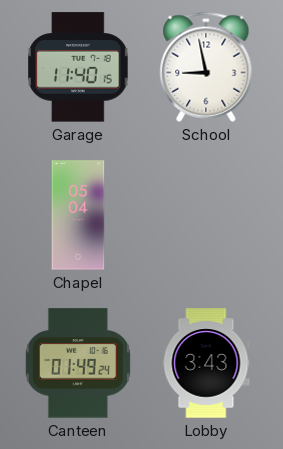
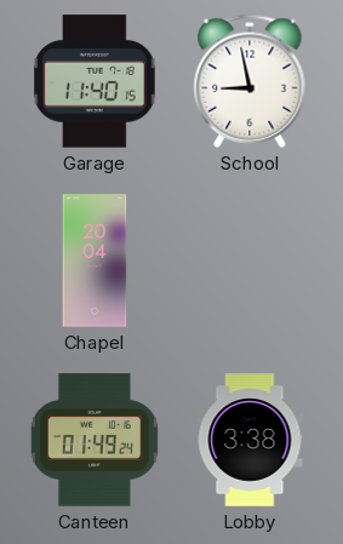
Chapel: 05:04 -> 20:04 (95, 260)
Lobby: 3:43 -> 3:38 (250, 440)
